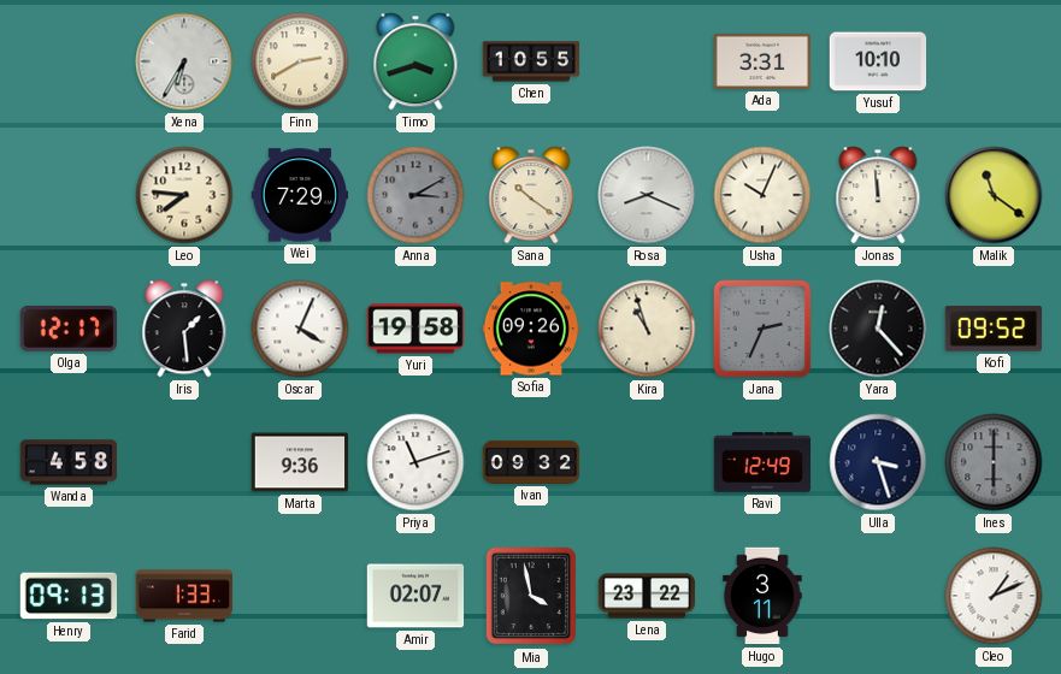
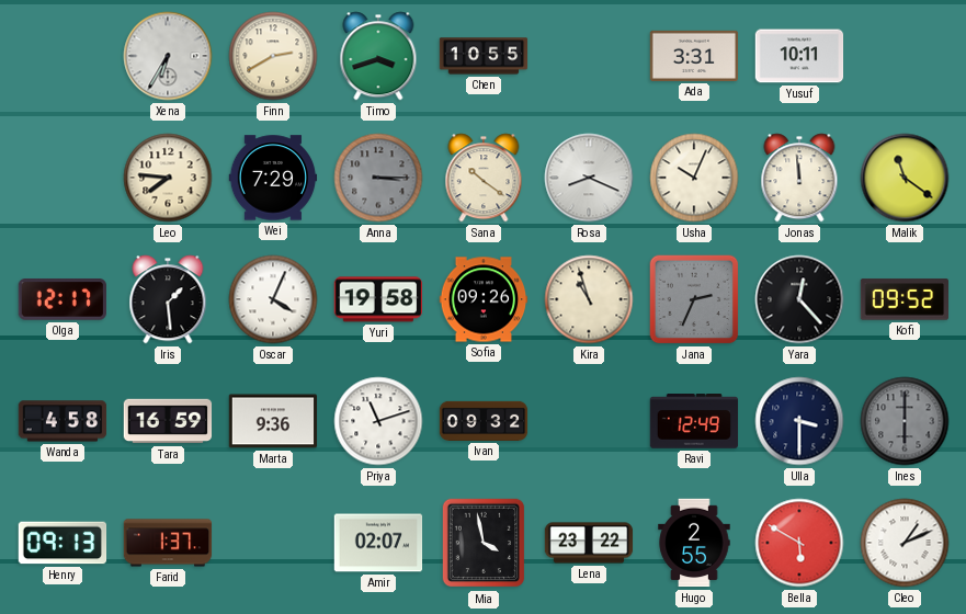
Yusuf: 10:10 -> 10:11 (799, 56)
Anna: 3:10 -> 3:15 (378, 178)
Tara: none -> 16:59 (168, 421)
Ulla: 3:27 -> 3:30 (799, 421)
Farid: 1:33 -> 1:37 (168, 543)
Hugo: 3:11 -> 2:55 (694, 543)
Bella: none -> 5:50 (799, 543)
